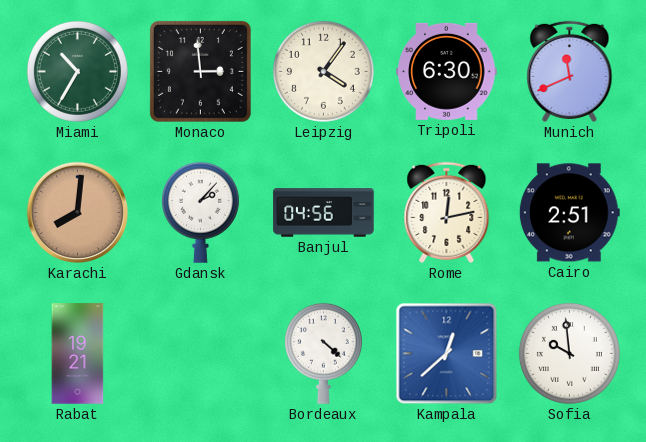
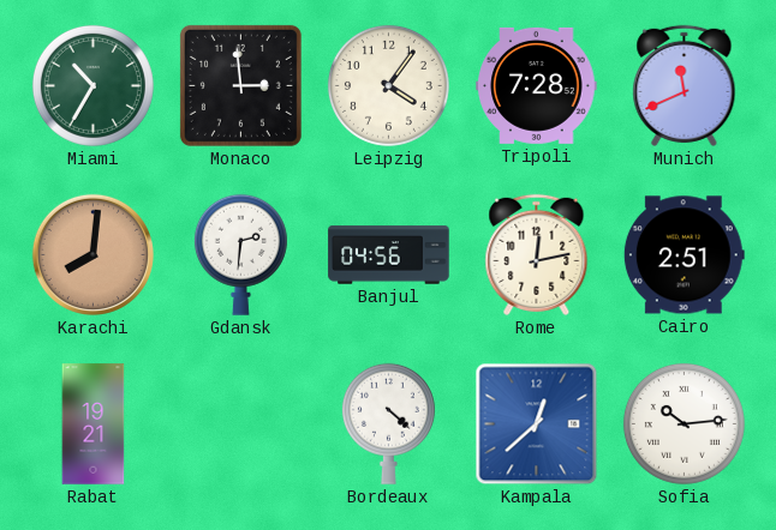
Tripoli: 6:30 -> 7:28 (537, 85)
Gdansk: 2:07 -> 2:31 (240, 254)
Sofia: 9:59 -> 10:14 (684, 423)
